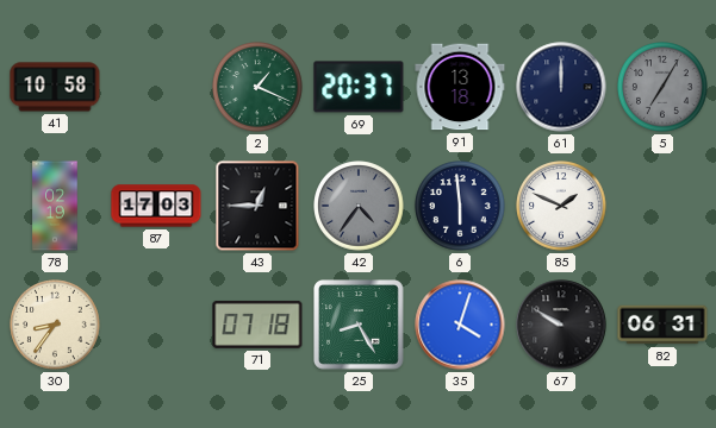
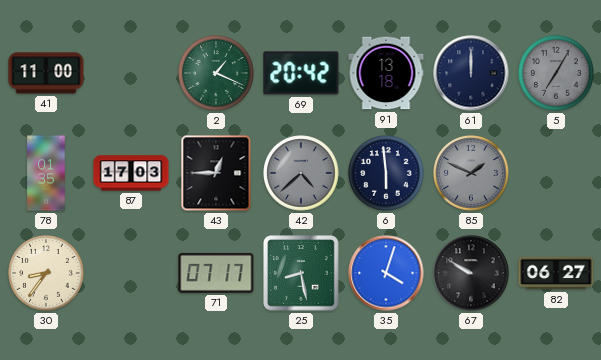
41: 10:58 -> 11:00 (46, 73)
69: 20:37 -> 20:42 (301, 73)
78: 02:19 -> 01:35 (46, 173)
42: 4:36 -> 4:38 (301, 173)
85 dial: white -> grey (471, 173)
71: 07:18 -> 07:17 (216, 273)
25: 8:25 -> 8:28 (302, 274)
82: 06:31 -> 06:27 (556, 273)
